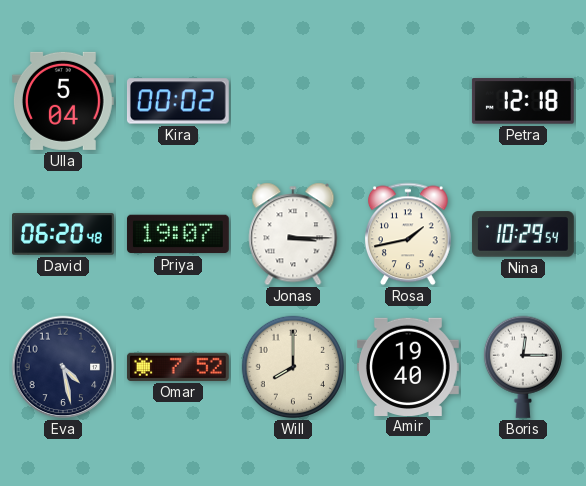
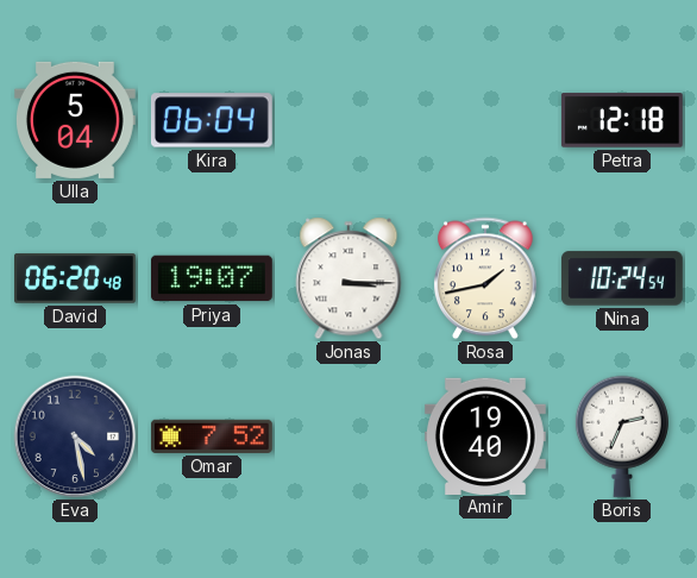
Kira: 00:02 -> 06:04 (212, 120)
Nina: 10:29 -> 10:24 (622, 278)
Will: 8:00 -> none (293, 367)
Boris: 12:15 -> 2:34 (622, 436)
